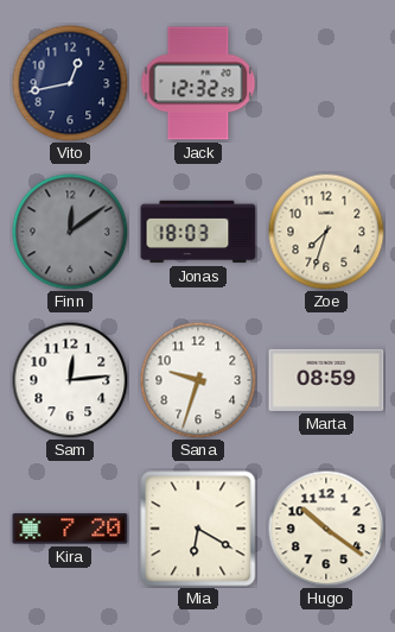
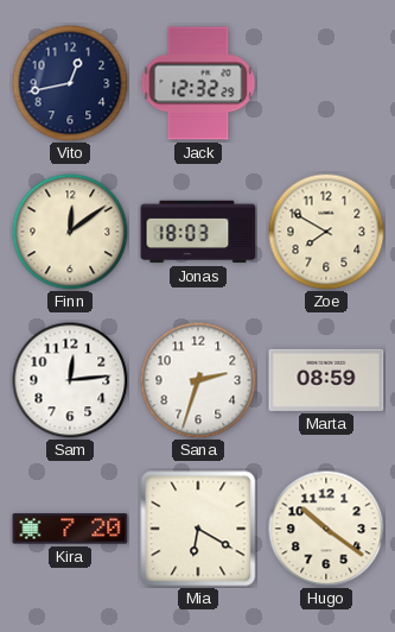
Finn dial: grey -> cream (70, 232)
Zoe: 7:33 -> 7:50 (326, 232)
Sana: 9:33 -> 2:33 (198, 380)
